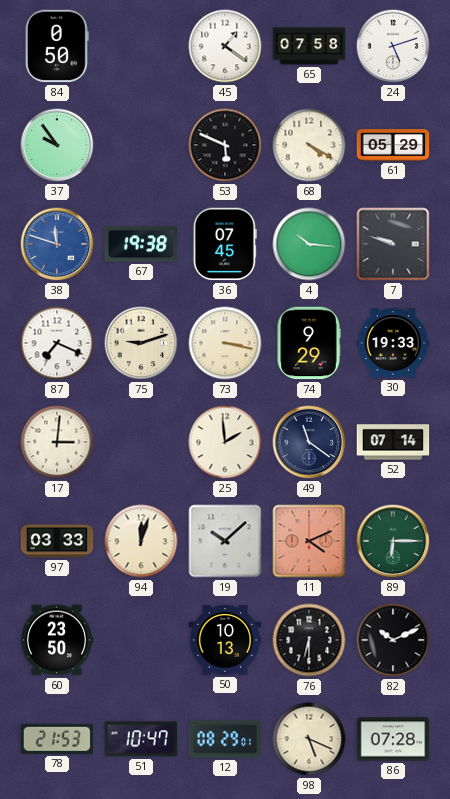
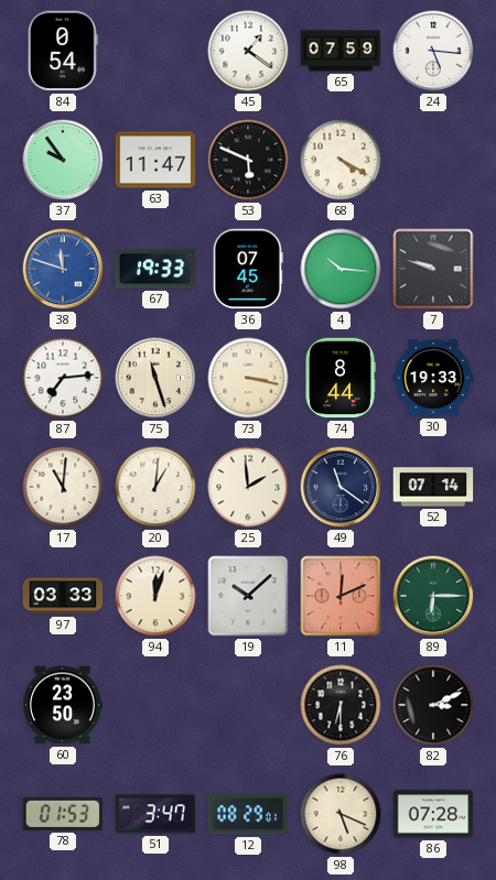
84: 0:50 -> 0:54 (63, 51)
65: 07:58 -> 07:59 (341, 51)
24: 5:12 -> 5:16 (433, 51)
63: none -> 11:47 (155, 160)
61: 05:29 -> none (393, 145)
67: 19:38 -> 19:33 (155, 269)
87: 7:19 -> 7:14 (63, 378)
75: 9:12 -> 11:27 (155, 378)
74: 9:29 -> 8:44 (341, 378)
17: 3:01 -> 11:01 (63, 487)
20: none -> 1:01 (155, 487)
11: 4:11 -> 12:11 (341, 596)
50: 10:13 -> none (225, 640)
82: 10:11 -> 3:11 (433, 705)
78: 21:53 -> 01:53 (63, 814)
51: 10:47 -> 3:47 (155, 814)
